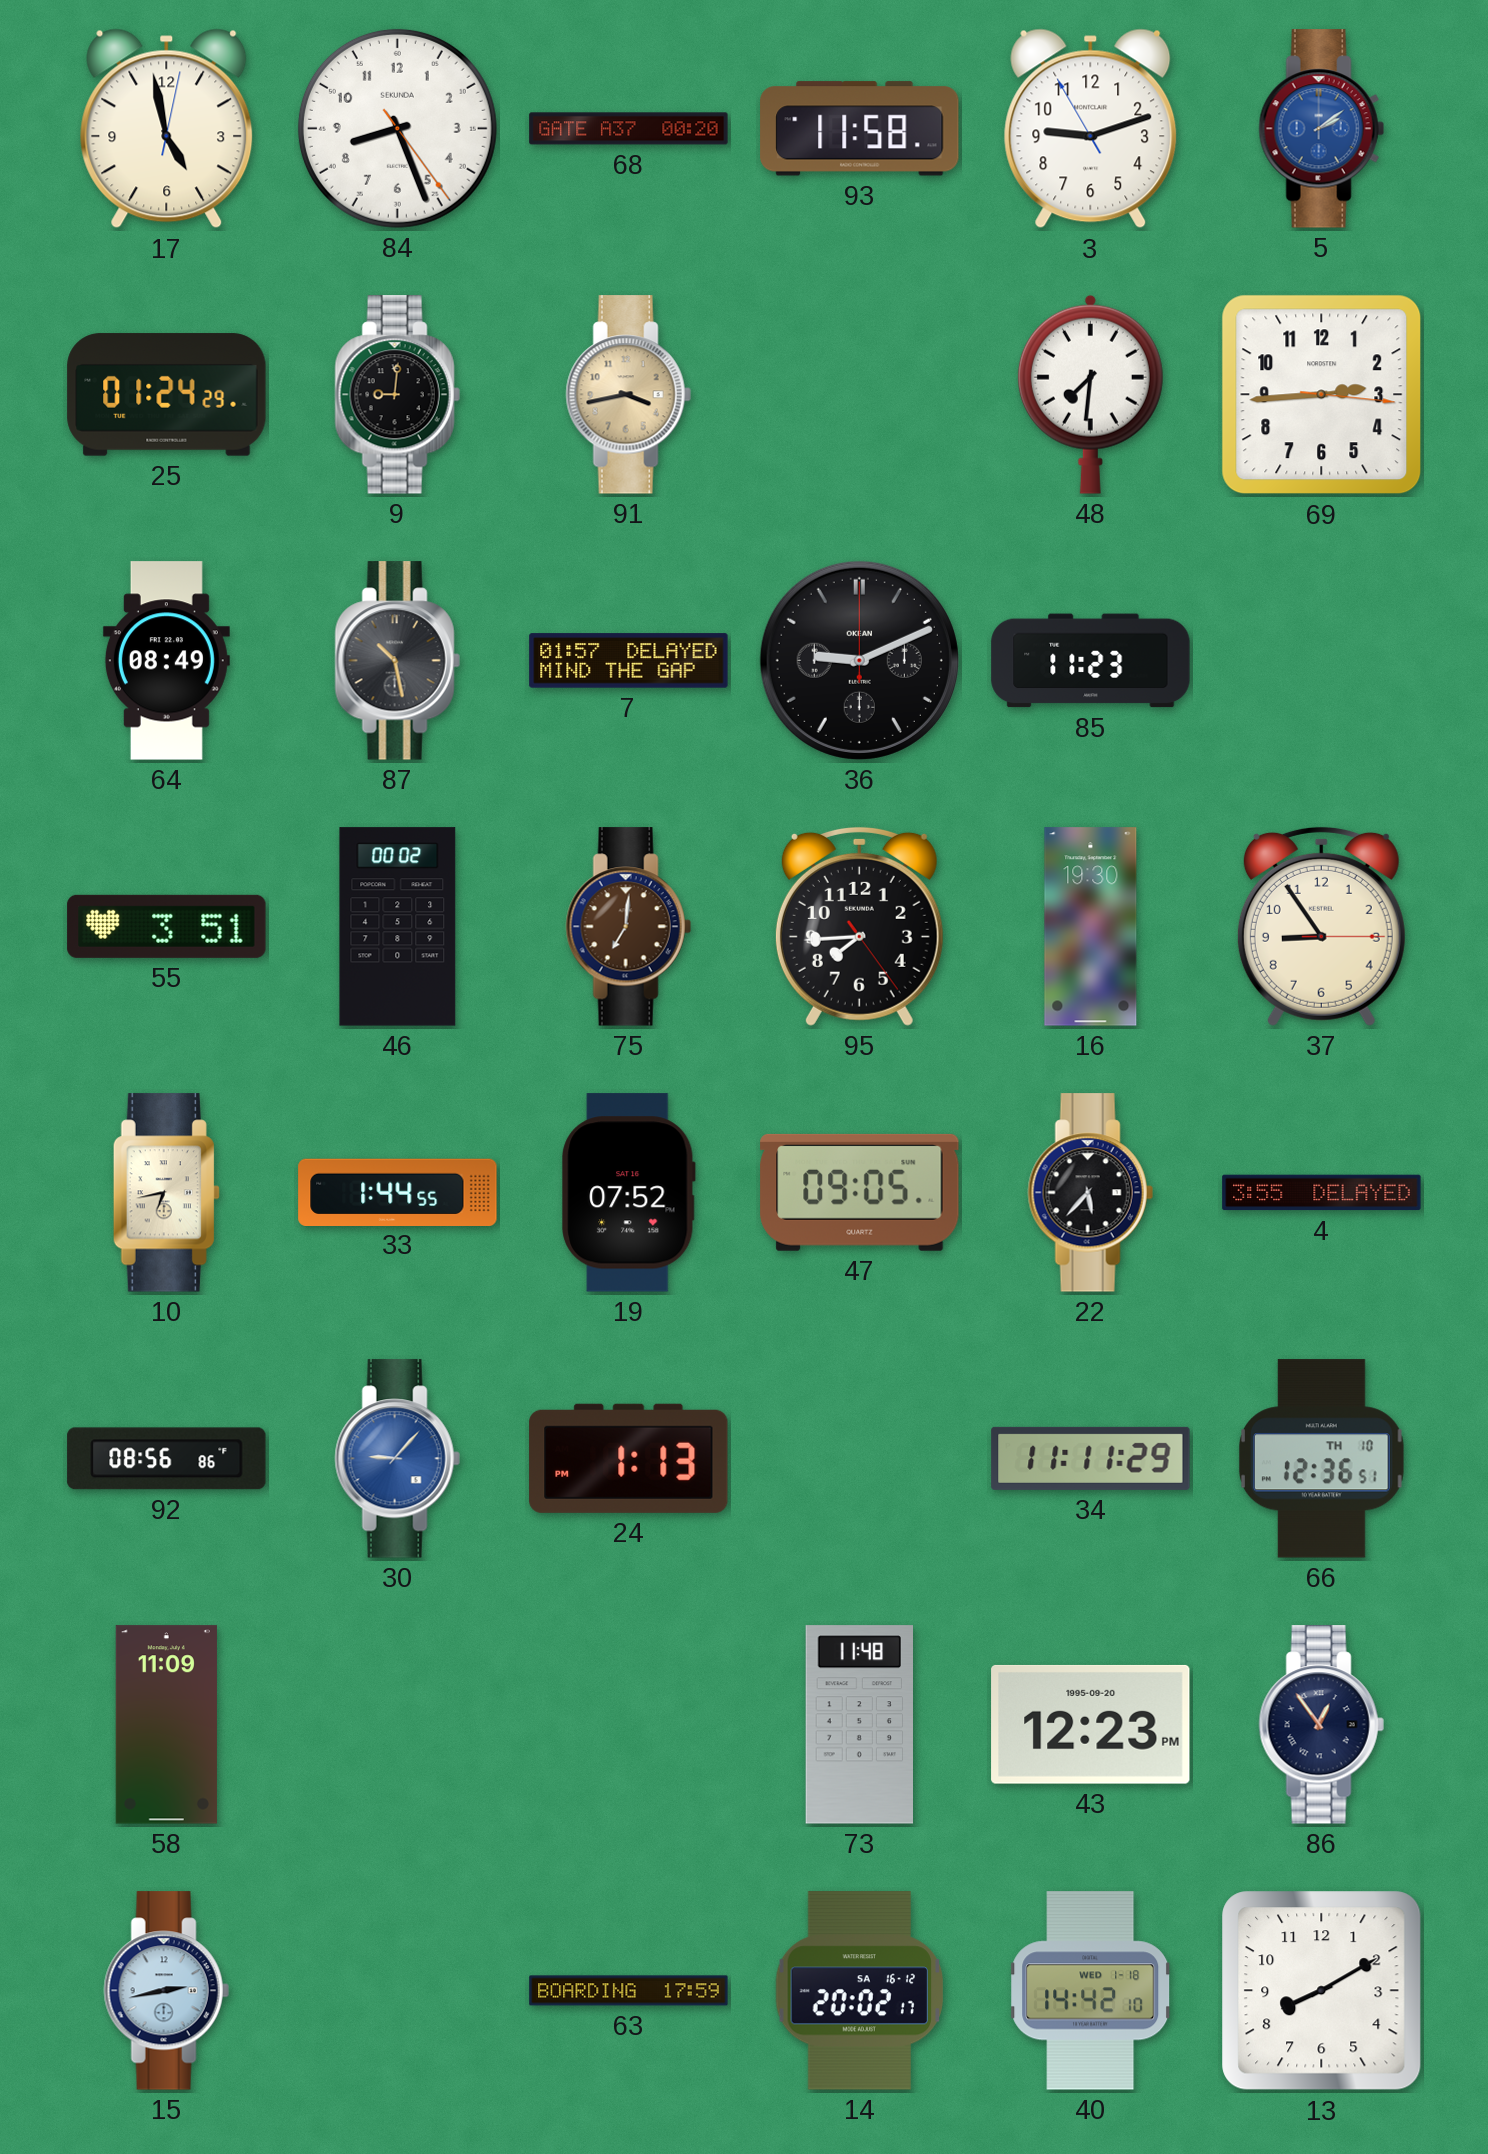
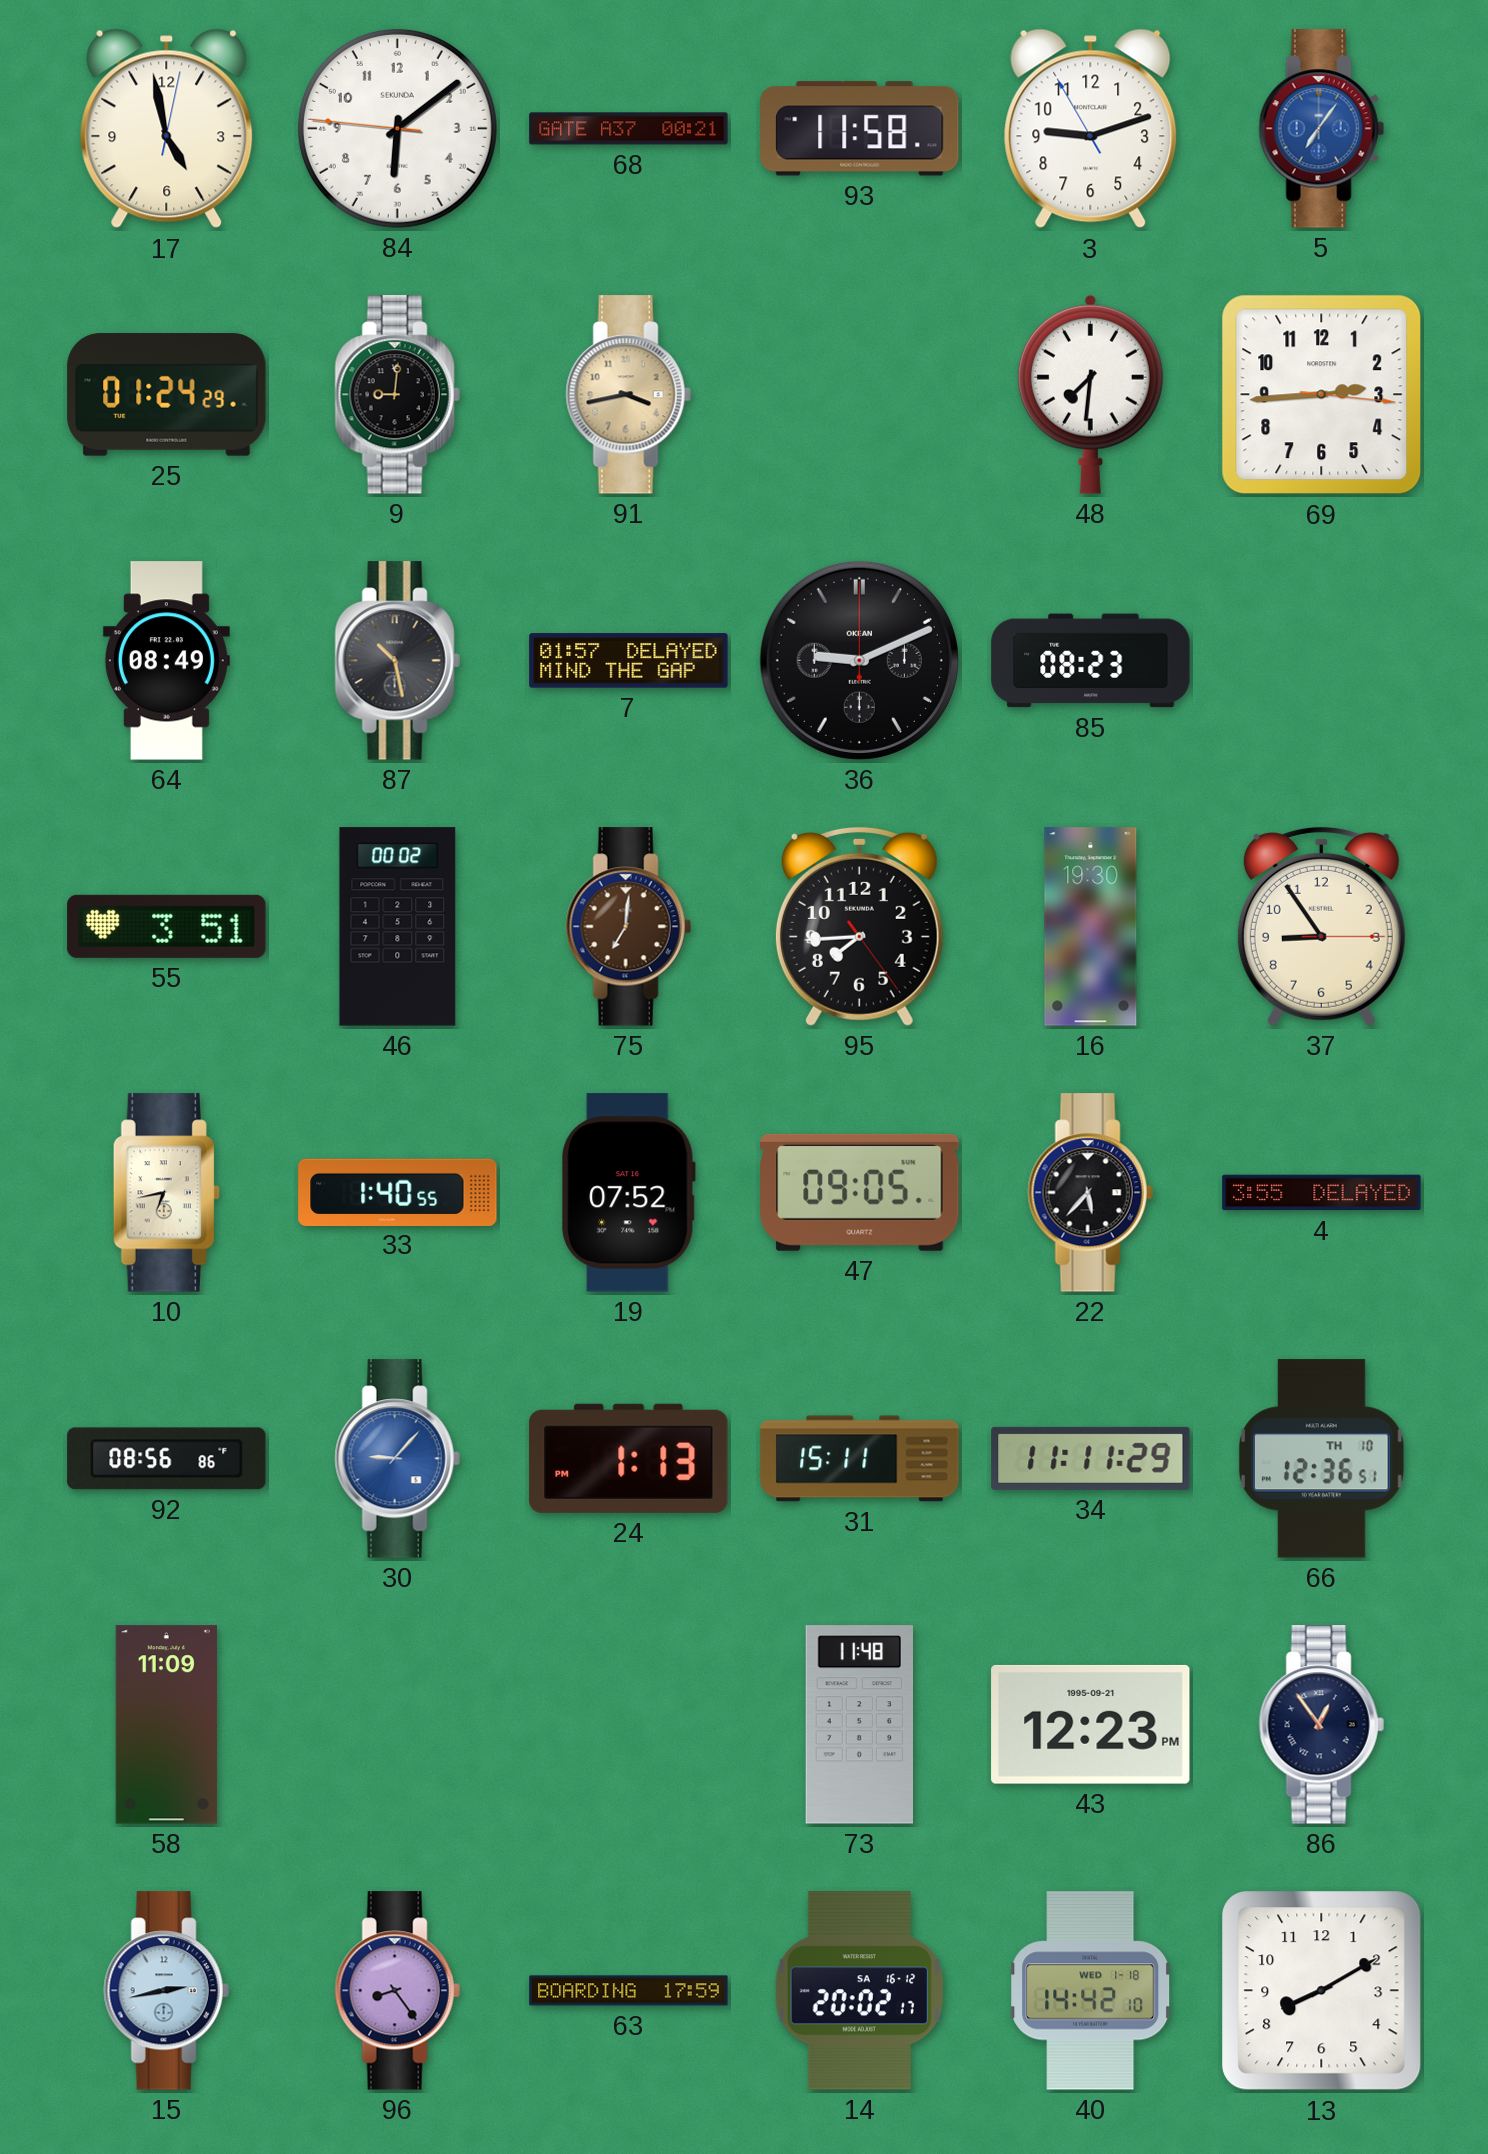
84: 8:26 -> 6:08 (397, 128)
68: 00:20 -> 00:21 (629, 129)
5: 2:09 -> 7:06 (1321, 129)
85: 11:23 -> 08:23 (1091, 661)
33: 1:44 -> 1:40 (398, 1192)
31: none -> 15:11 (860, 1459)
43 date: 1995-09-20 -> 1995-09-21 (1091, 1724)
96: none -> 8:24 (397, 1991)
